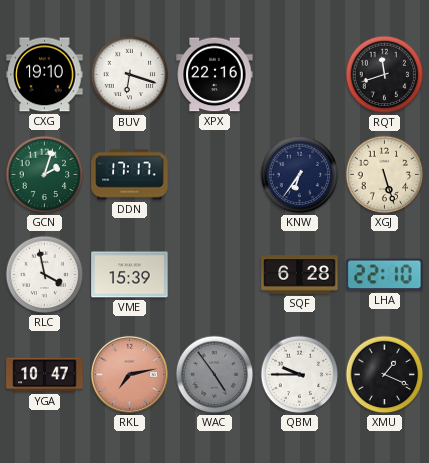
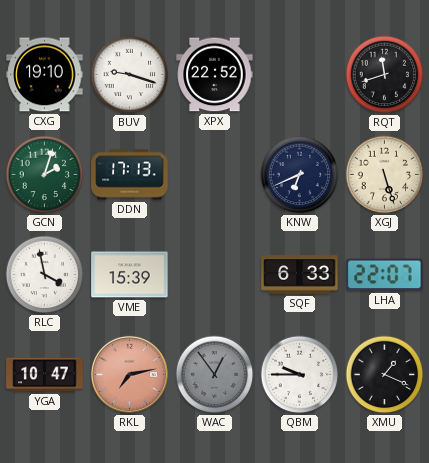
BUV: 6:18 -> 9:18 (130, 75)
XPX: 22:16 -> 22:52 (215, 75)
DDN: 17:17 -> 17:13 (130, 175)
KNW: 6:36 -> 6:41 (300, 175)
SQF: 6:28 -> 6:33 (300, 275)
LHA: 22:10 -> 22:07 (385, 275)
WAC: 4:54 -> 12:54 (215, 375)
